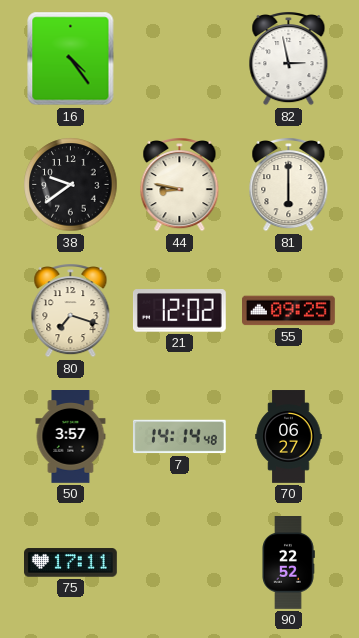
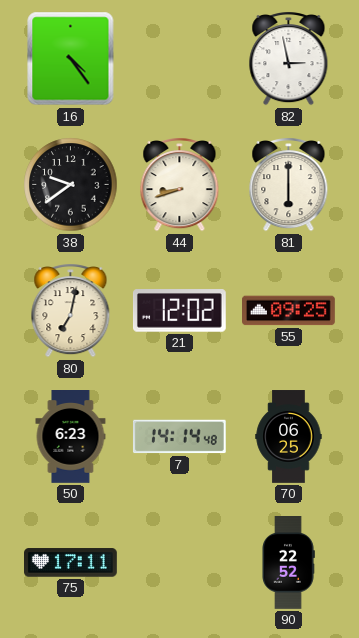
44: 8:47 -> 8:42 (180, 185)
80: 7:18 -> 7:02 (71, 311)
50: 3:57 -> 6:23 (71, 437)
70: 06:27 -> 06:25 (289, 437)
